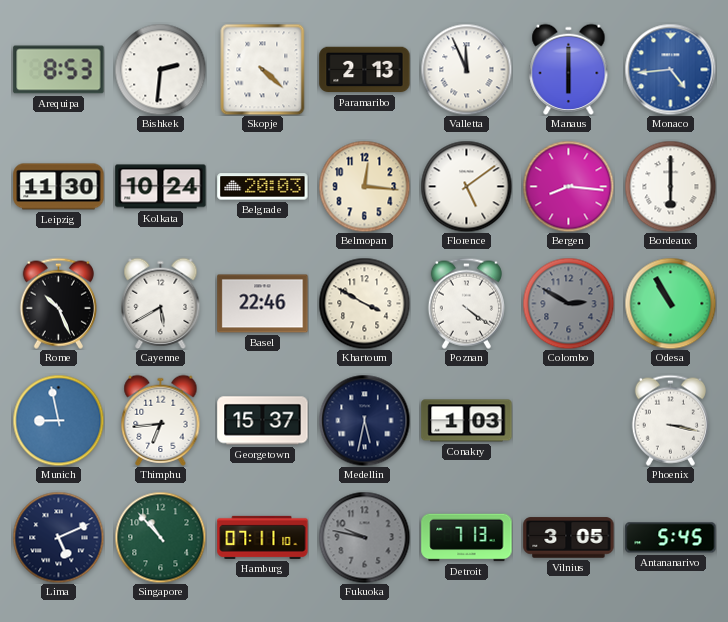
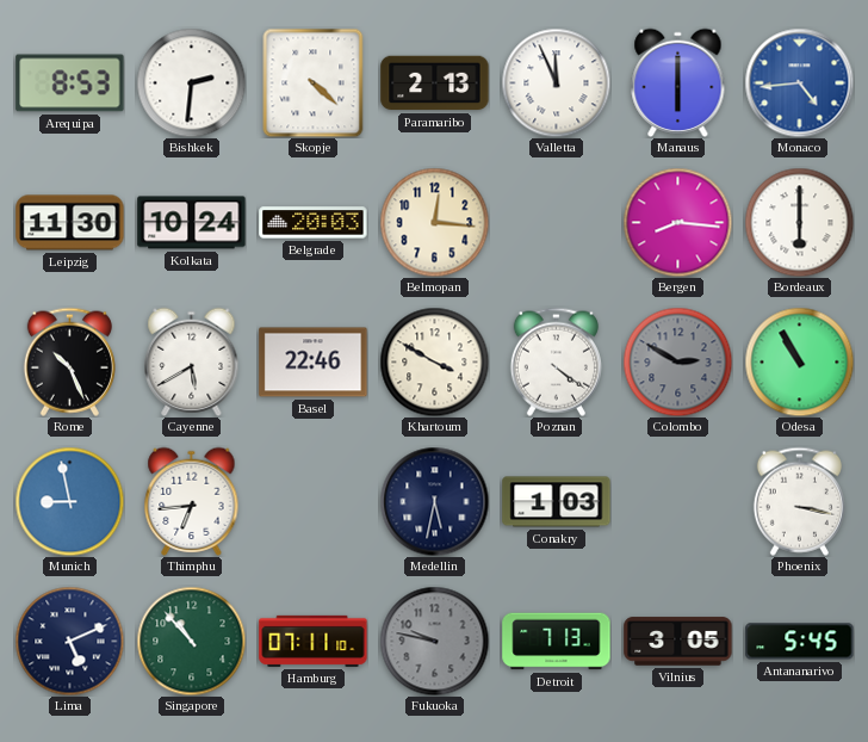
Florence: 5:09 -> none (466, 186)
Georgetown: 15:37 -> none (263, 421)
